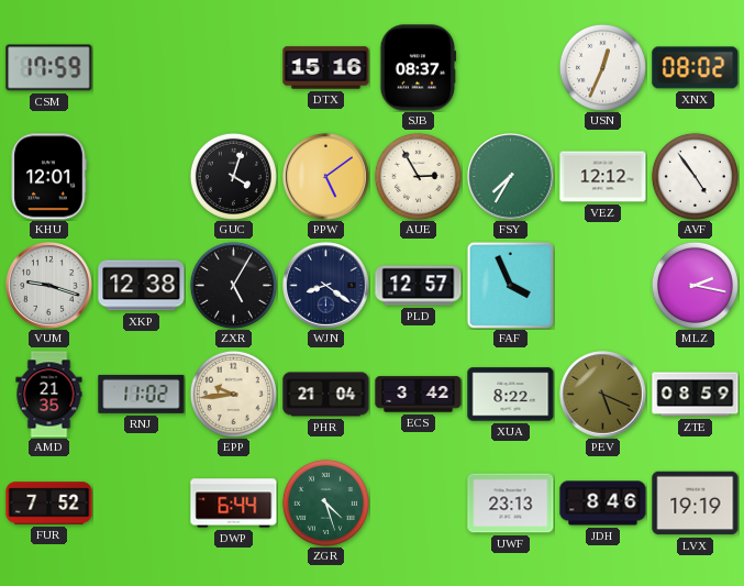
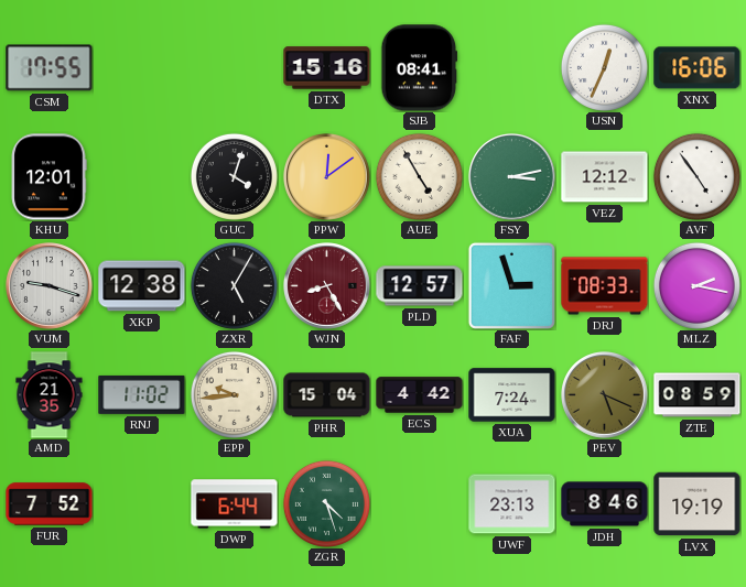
CSM: 17:59 -> 17:55 (50, 68)
SJB: 08:37 -> 08:41 (420, 68)
XNX: 08:02 -> 16:06 (698, 68)
PPW: 5:09 -> 12:09 (327, 177)
AUE: 2:55 -> 4:55 (419, 176)
FSY: 7:35 -> 3:13 (512, 177)
WJN: 8:21 -> 8:25 (327, 286)
WJN dial: navy -> burgundy (327, 286)
FAF: 3:56 -> 2:57 (511, 285)
DRJ: none -> 08:33 (605, 286)
PHR: 21:04 -> 15:04 (327, 395)
ECS: 3:42 -> 4:42 (420, 395)
XUA: 8:22 -> 7:24 (512, 395)
